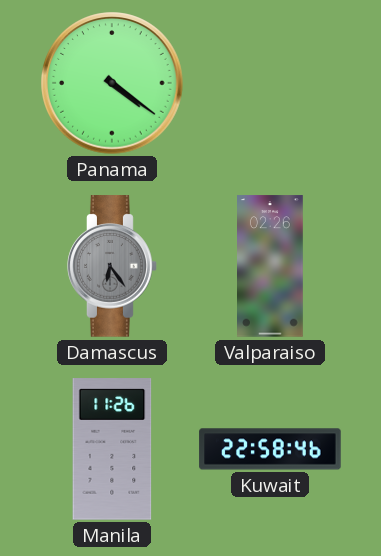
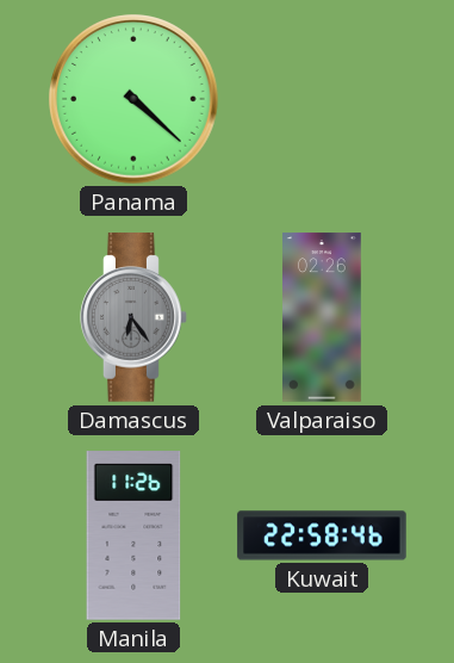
Panama: 4:21 -> 4:22 (133, 99)
